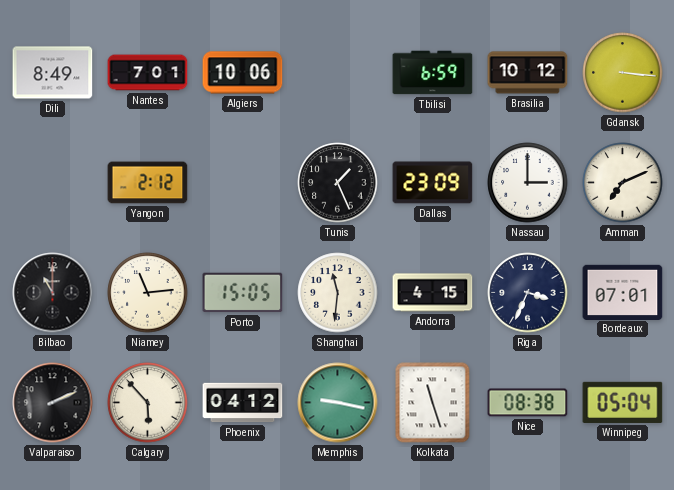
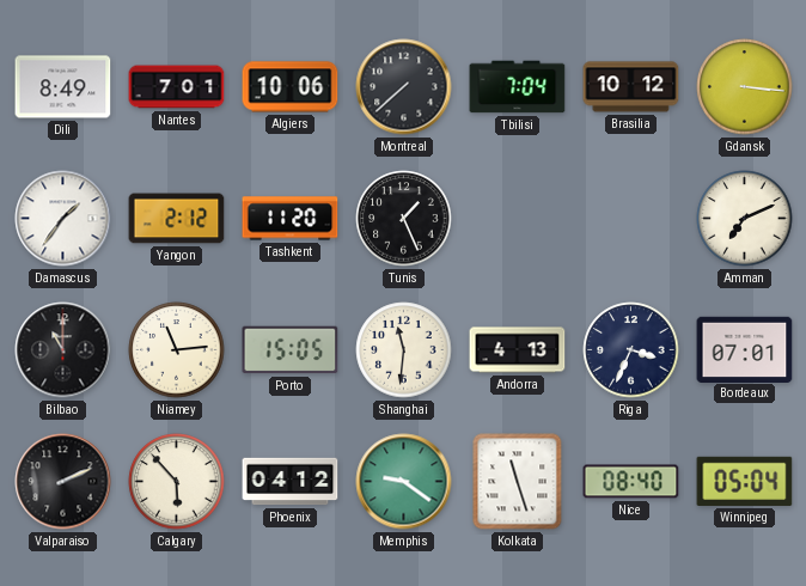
Montreal: none -> 7:38 (404, 87)
Tbilisi: 6:59 -> 7:04 (518, 87)
Damascus: none -> 1:36 (63, 219)
Tashkent: none -> 11:20 (291, 219)
Dallas: 23:09 -> none (433, 183)
Nassau: 3:00 -> none (528, 183)
Andorra: 4:15 -> 4:13 (518, 350)
Memphis: 9:17 -> 9:21 (404, 482)
Nice: 08:38 -> 08:40 (631, 482)
